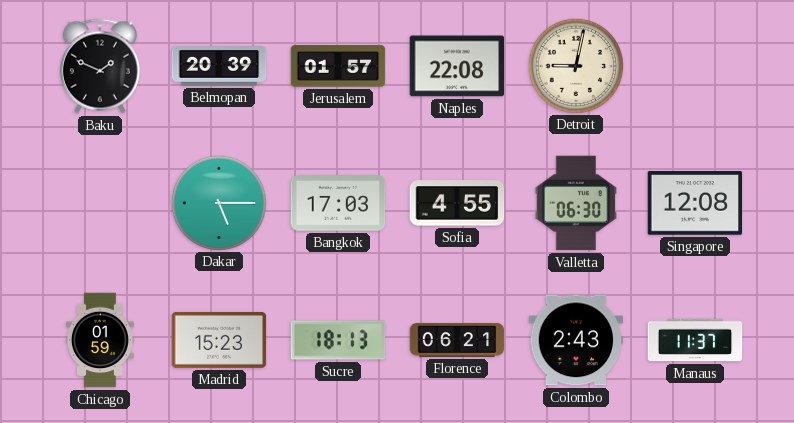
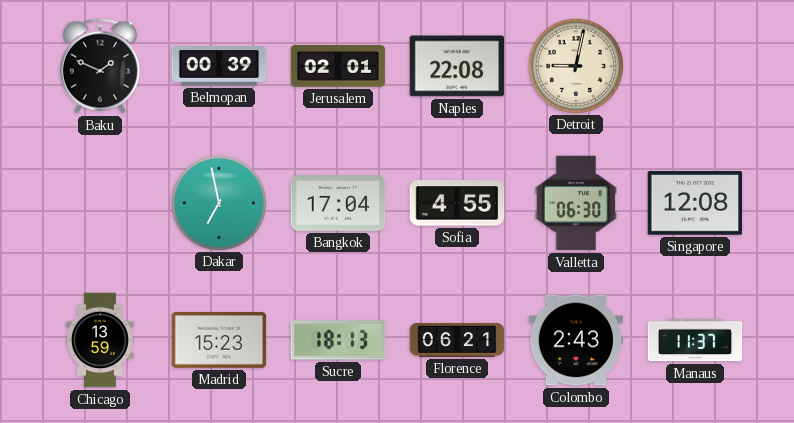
Belmopan: 20:39 -> 00:39 (219, 66)
Jerusalem: 01:57 -> 02:01 (338, 66)
Dakar: 5:15 -> 6:58 (218, 202)
Bangkok: 17:03 -> 17:04 (338, 203)
Chicago: 01:59 -> 13:59 (101, 340)
